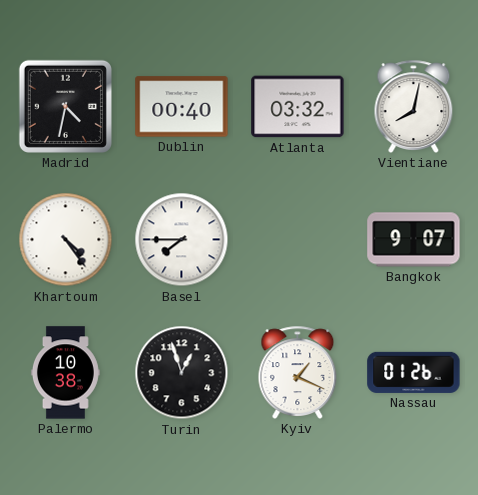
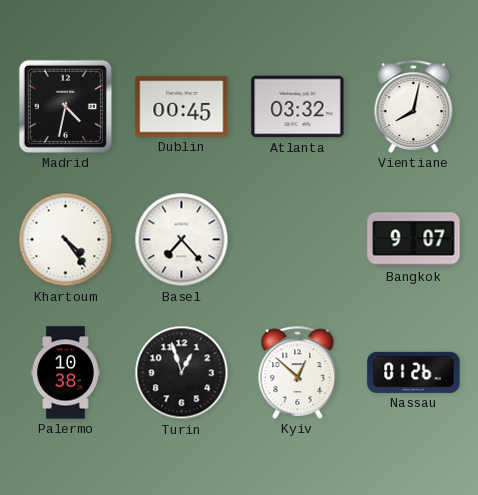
Dublin: 00:40 -> 00:45 (182, 107)
Basel: 7:45 -> 7:23 (182, 240)
Kyiv: 1:19 -> 12:52 (298, 372)
